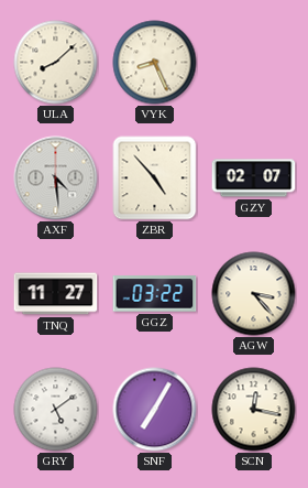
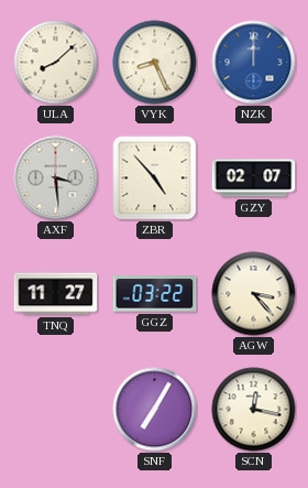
NZK: none -> 12:00 (254, 63)
AXF: 4:29 -> 3:29 (56, 178)
GRY: 5:09 -> none (56, 410)
